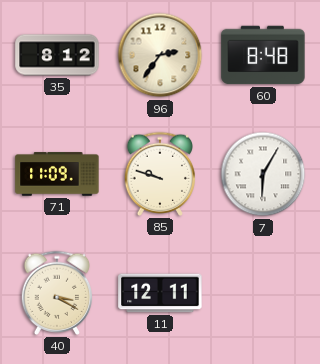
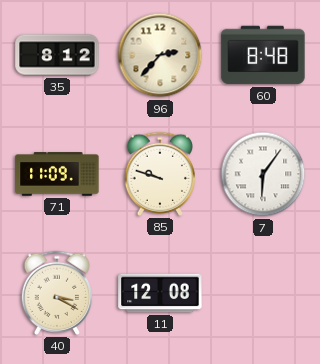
96: 2:36 -> 2:37 (160, 55)
7: 6:05 -> 6:06 (263, 174)
11: 12:11 -> 12:08 (160, 293)
